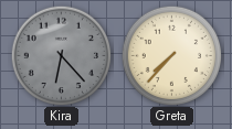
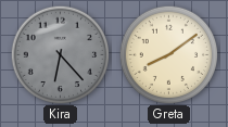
Greta: 7:37 -> 8:09 (168, 54)
